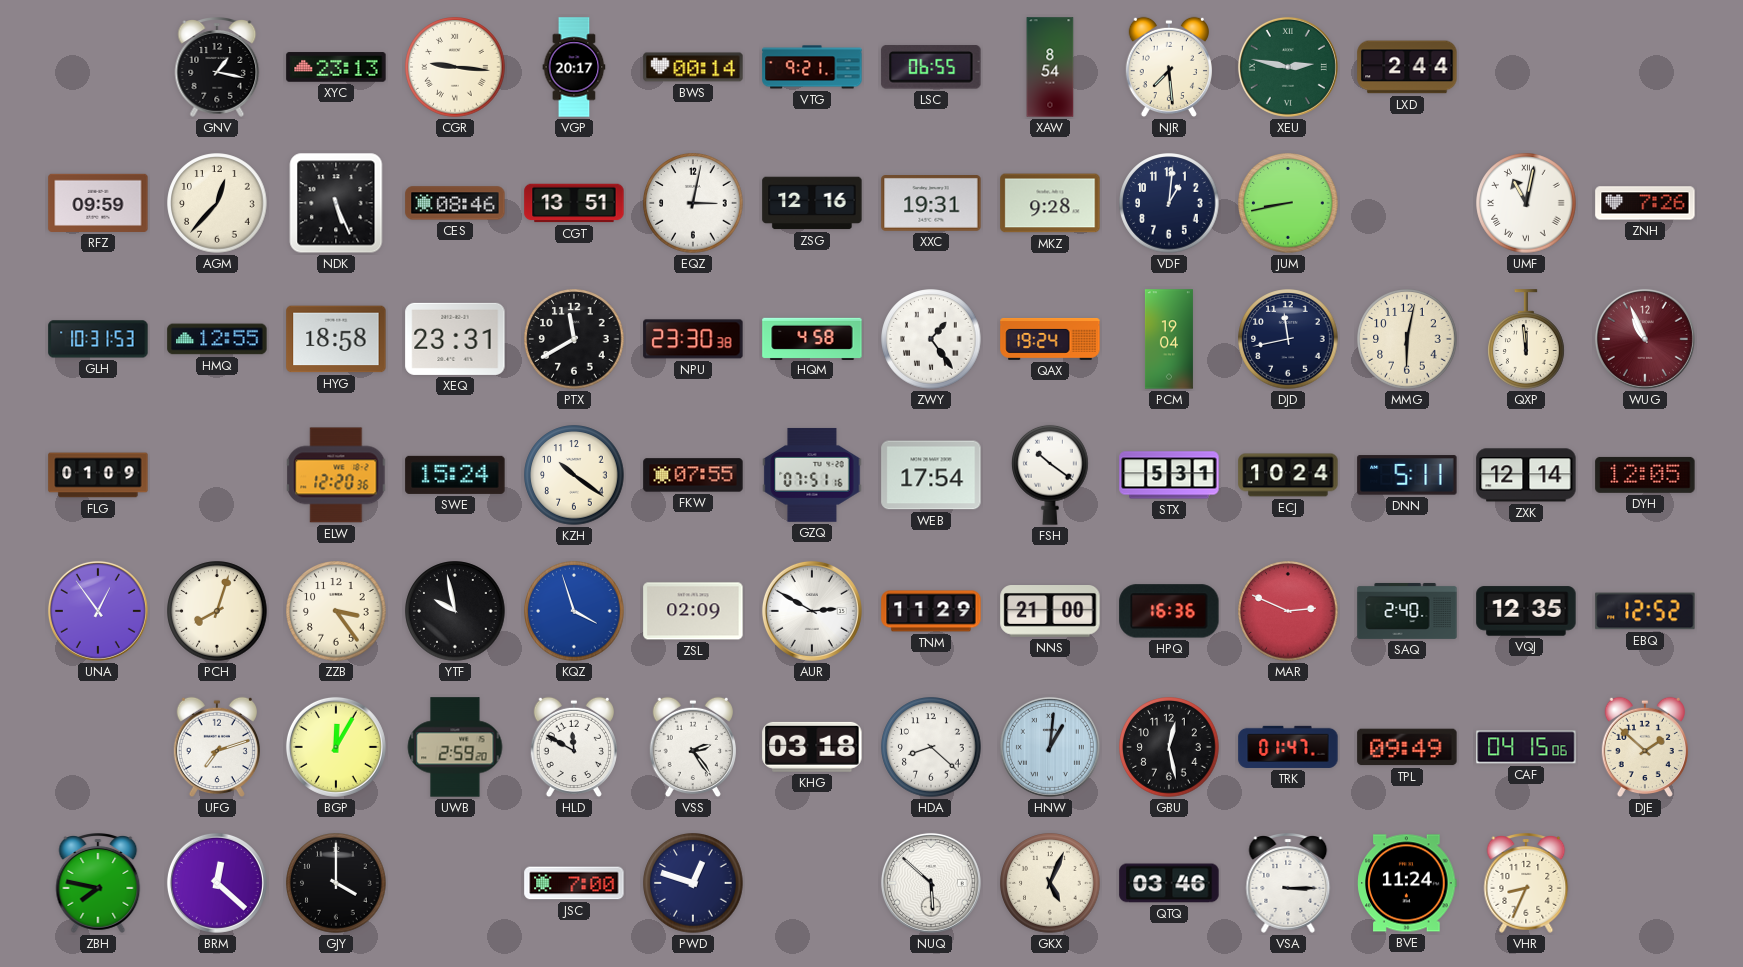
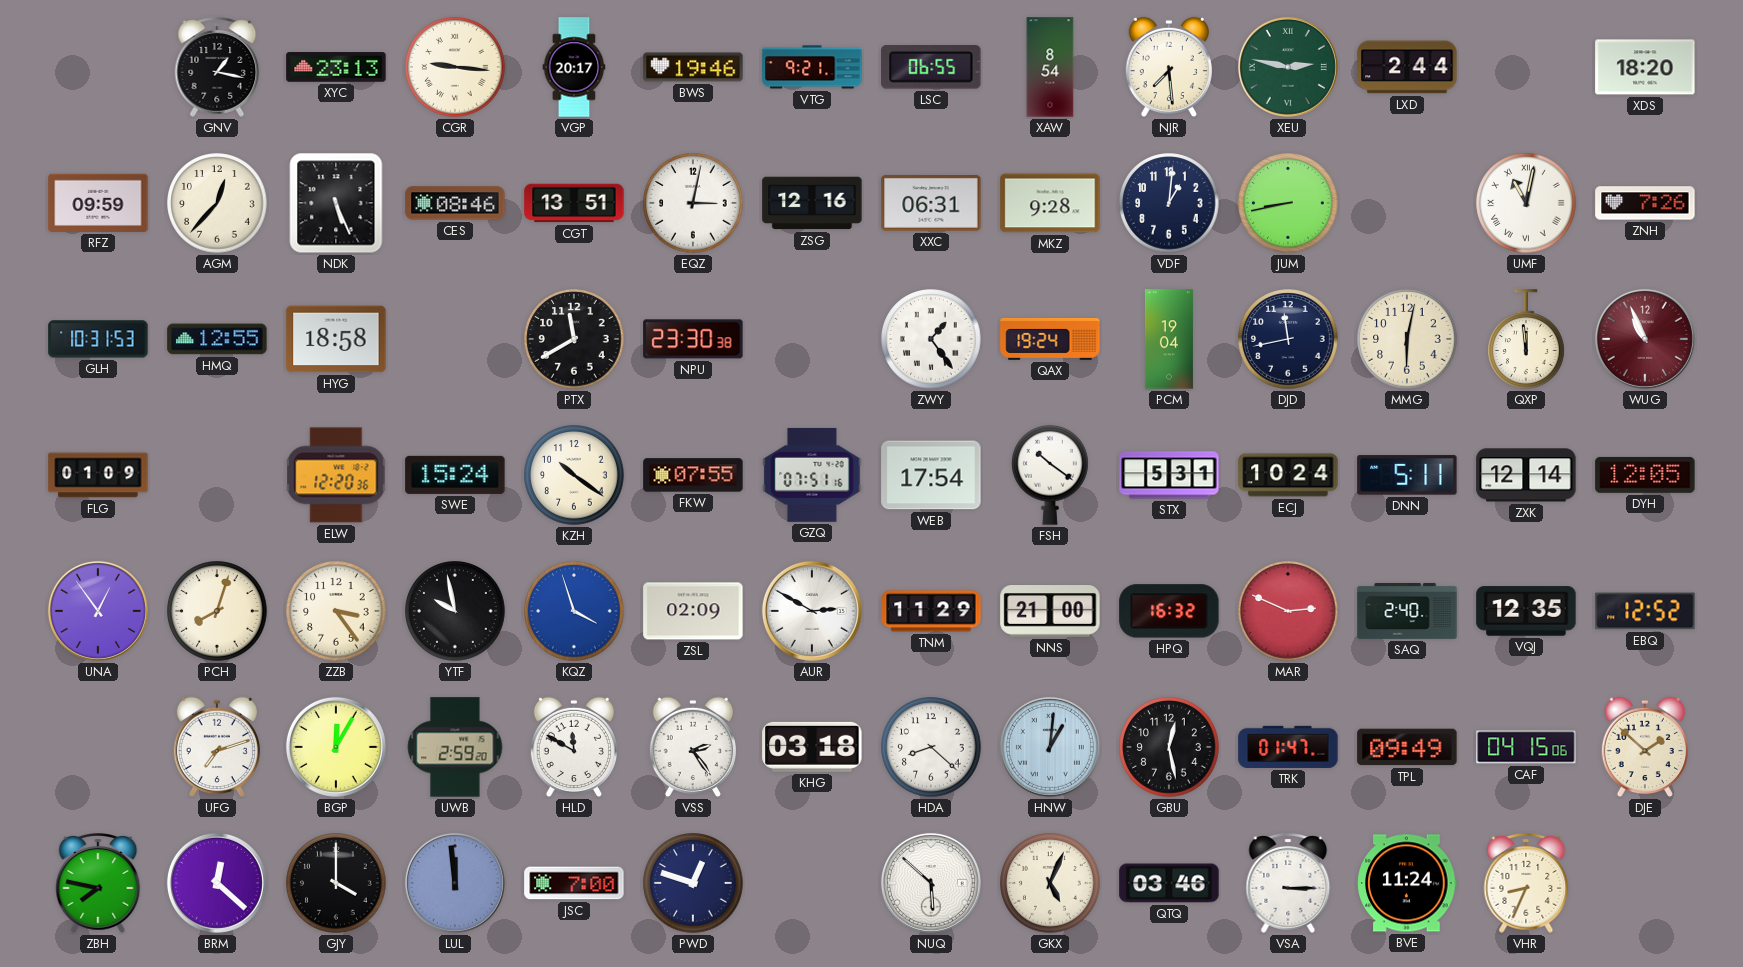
BWS: 00:14 -> 19:46 (693, 67)
XDS: none -> 18:20 (1645, 67)
XXC: 19:31 -> 06:31 (931, 204)
XEQ: 23:31 -> none (455, 339)
HQM: 4:58 -> none (812, 338)
HPQ: 16:36 -> 16:32 (1169, 611)
LUL: none -> 11:59 (455, 883)
